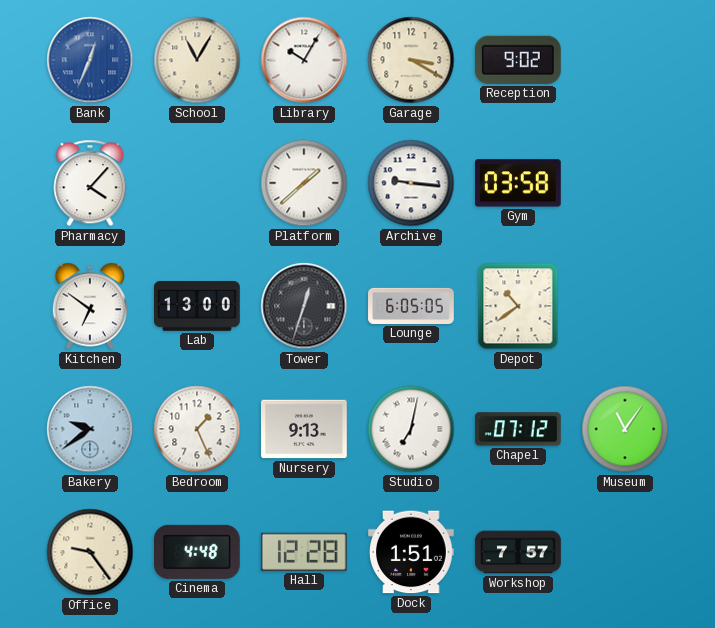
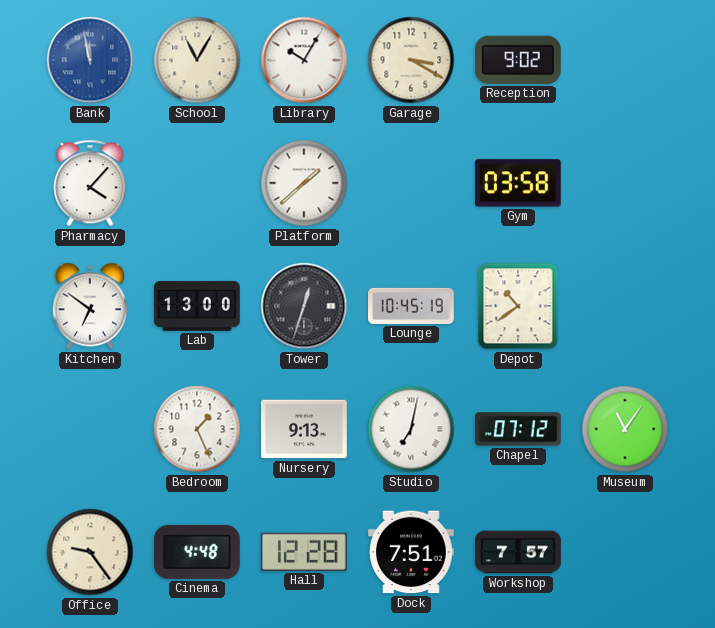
Bank: 12:34 -> 11:58 (90, 60)
Archive: 9:16 -> none (411, 183)
Lounge: 6:05 -> 10:45 (411, 306)
Bakery: 9:39 -> none (90, 429)
Dock: 1:51 -> 7:51 (412, 552)
